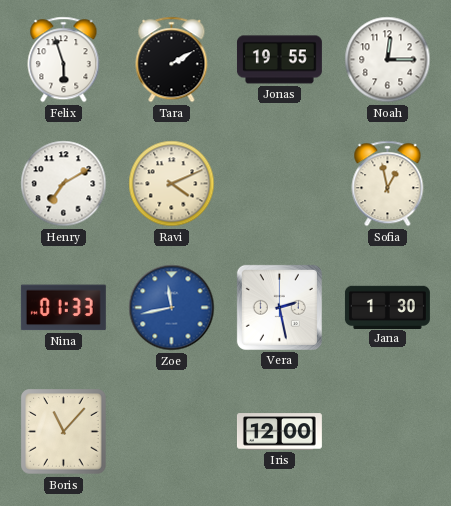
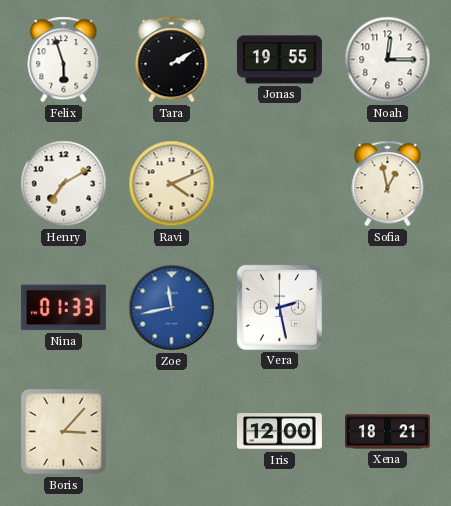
Jana: 1:30 -> none (387, 307)
Boris: 11:07 -> 3:07 (64, 432)
Xena: none -> 18:21 (387, 432)
